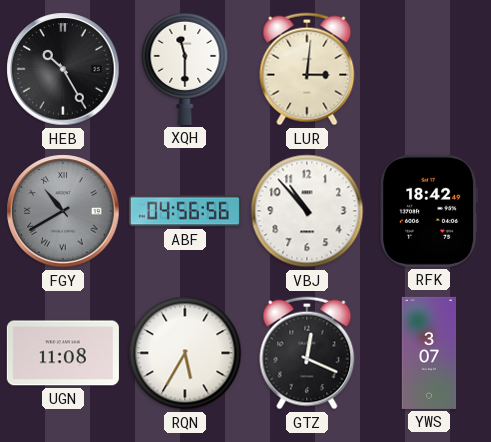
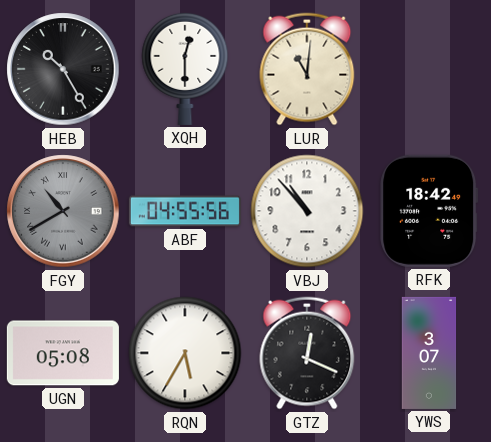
XQH: 11:30 -> 12:30 (185, 68)
LUR: 3:01 -> 11:01 (307, 69)
ABF: 04:56 -> 04:55 (185, 211)
UGN: 11:08 -> 05:08 (63, 353)
